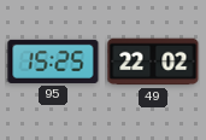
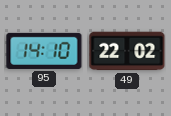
95: 15:25 -> 14:10 (44, 51)
